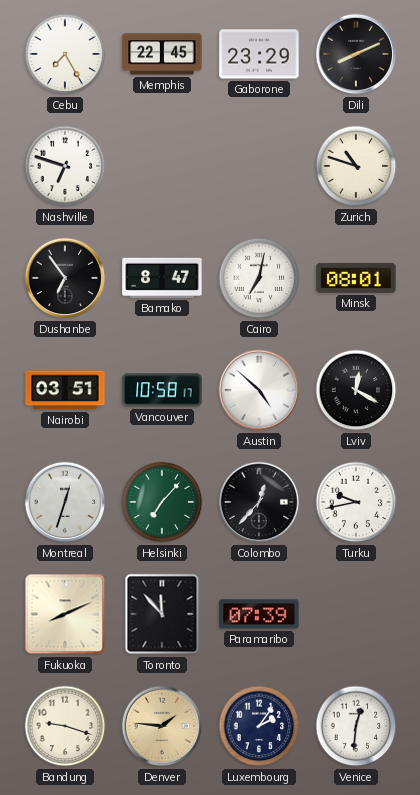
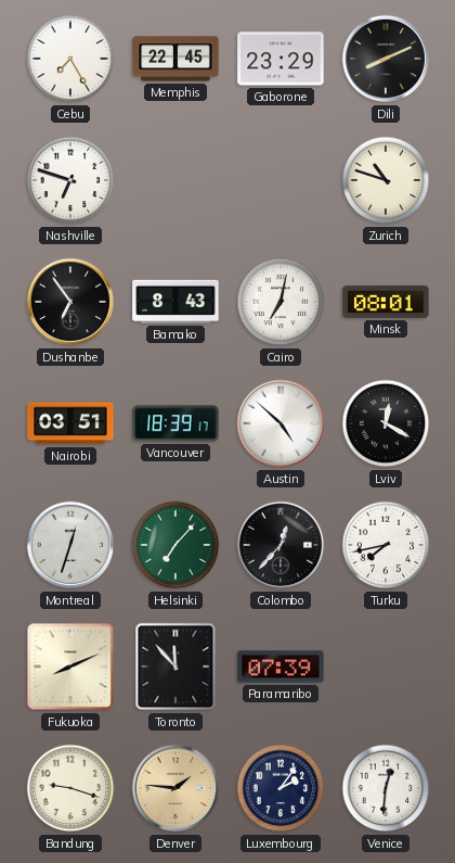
Bamako: 8:47 -> 8:43 (175, 302)
Vancouver: 10:58 -> 18:39 (175, 423)
Turku: 9:43 -> 7:43 (386, 545)
